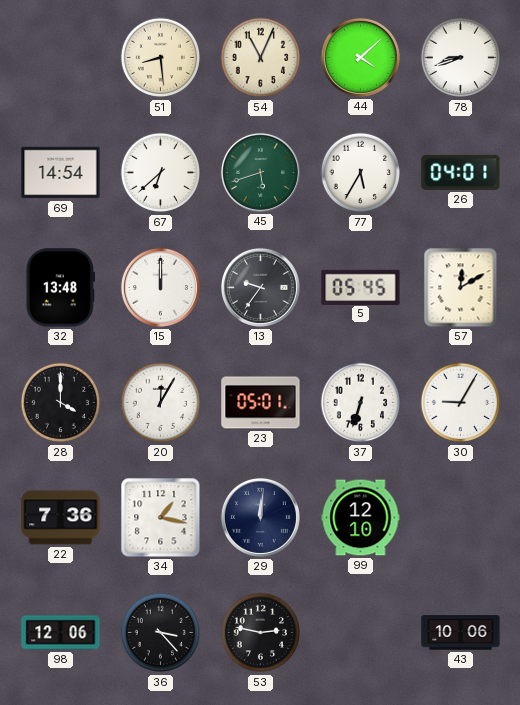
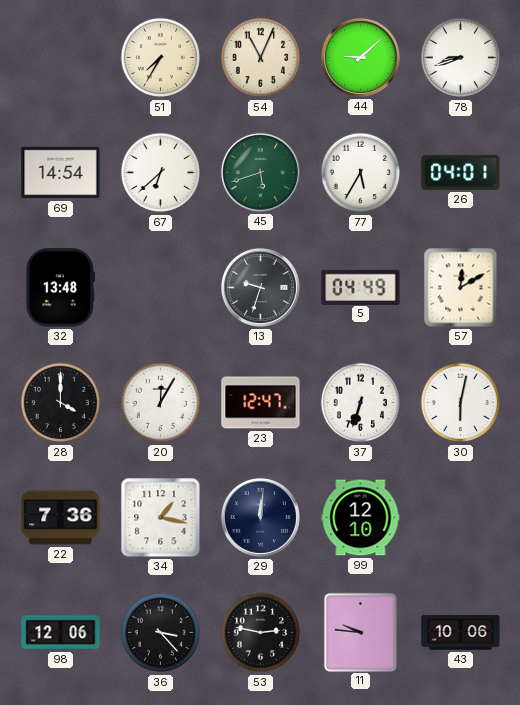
51: 8:29 -> 7:35 (161, 58)
44: 4:08 -> 9:08 (360, 57)
15: 12:00 -> none (160, 287)
13: 9:36 -> 9:33 (260, 287)
5: 05:45 -> 04:49 (361, 287)
23: 05:01 -> 12:47 (261, 403)
30: 9:05 -> 6:02 (461, 403)
11: none -> 9:46 (360, 632)
